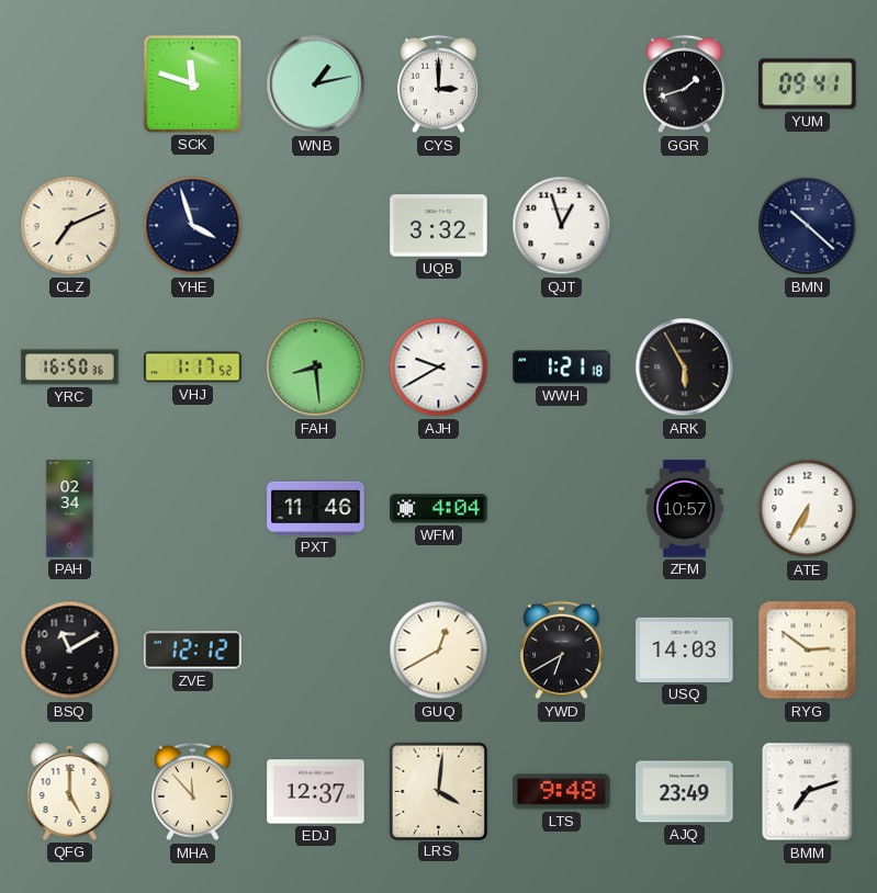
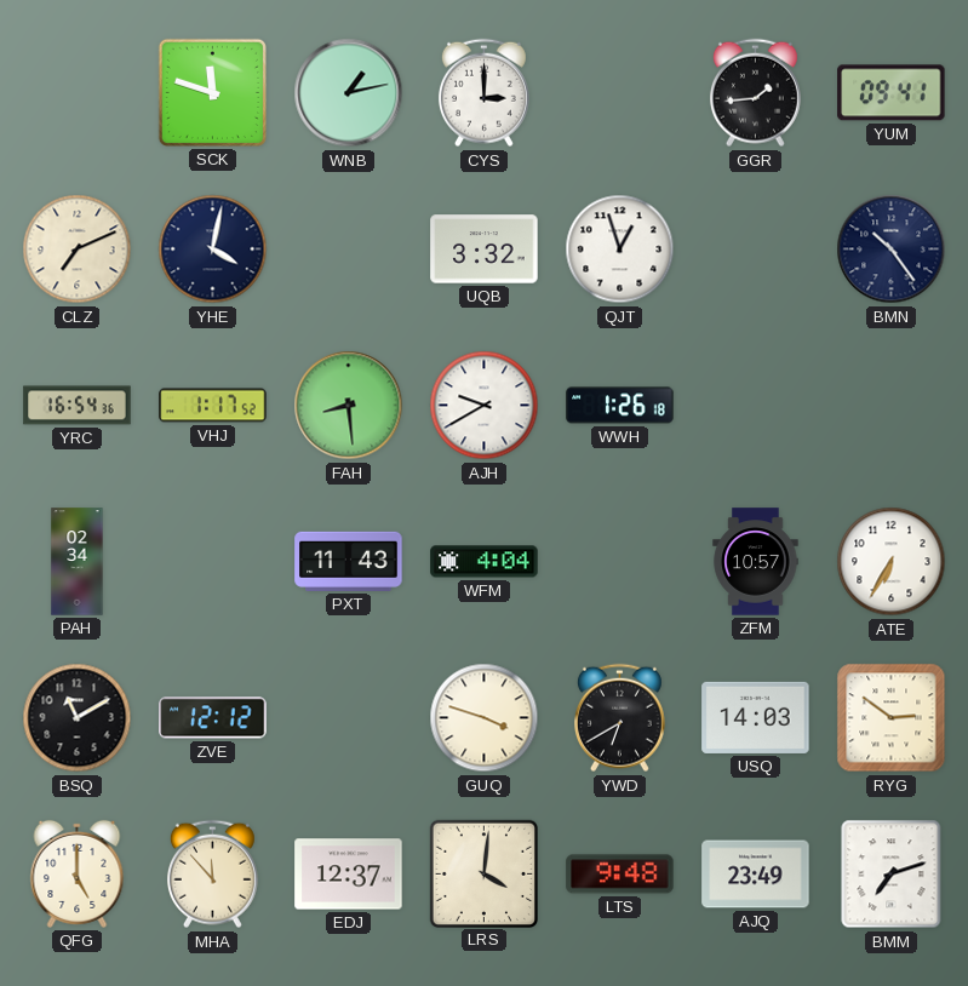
GGR: 1:42 -> 1:44 (755, 93)
YHE: 3:57 -> 4:02 (213, 250)
BMN: 10:22 -> 10:24 (892, 250)
YRC: 16:50 -> 16:54 (78, 406)
WWH: 1:21 -> 1:26 (620, 406)
ARK: 5:55 -> none (685, 368)
PXT: 11:46 -> 11:43 (349, 561)
GUQ: 12:40 -> 3:48 (485, 718)
